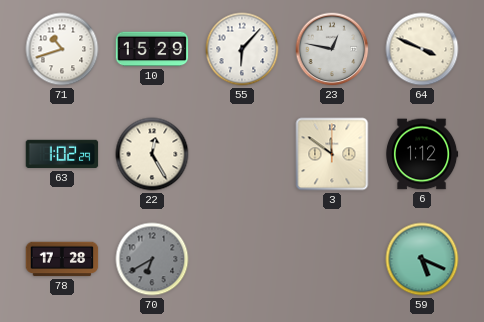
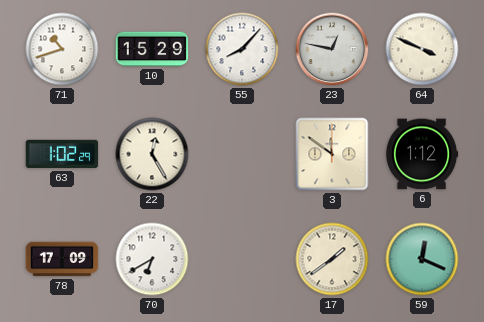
55: 6:07 -> 8:07 (242, 49)
78: 17:28 -> 17:09 (62, 259)
70 dial: grey -> white (152, 259)
17: none -> 1:39 (332, 259)
59: 5:19 -> 12:19 (422, 259)
